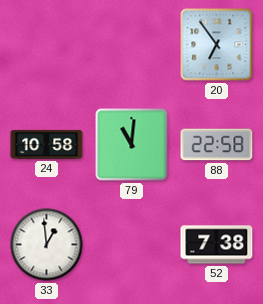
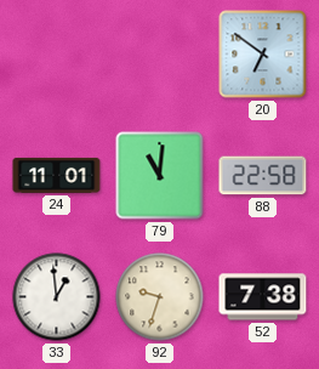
20: 6:54 -> 6:51 (263, 55)
24: 10:58 -> 11:01 (57, 175)
92: none -> 9:33 (160, 297)
